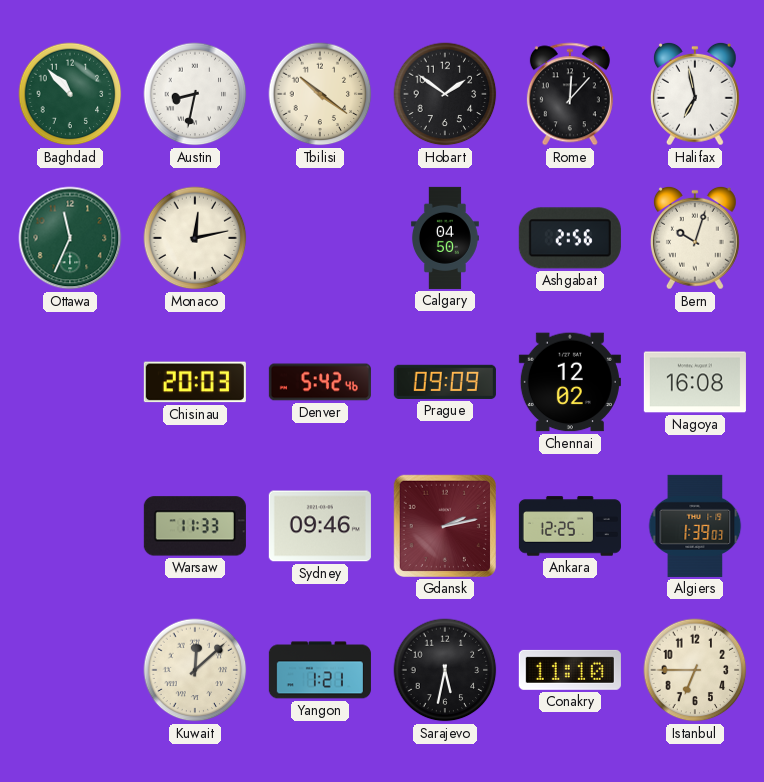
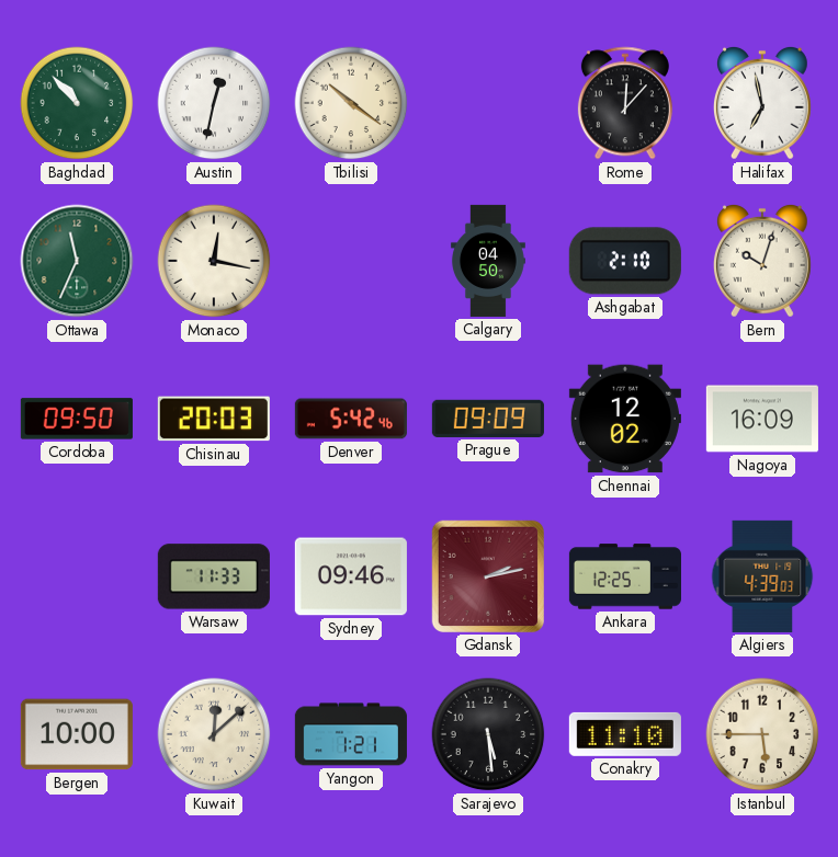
Austin: 8:32 -> 12:32 (214, 103)
Hobart: 1:51 -> none (445, 94)
Monaco: 12:13 -> 12:17 (214, 261)
Ashgabat: 2:56 -> 2:10 (625, 261)
Cordoba: none -> 09:50 (77, 419)
Nagoya: 16:08 -> 16:09 (762, 419)
Algiers: 1:39 -> 4:39 (762, 576)
Bergen: none -> 10:00 (77, 734)
Sarajevo: 5:32 -> 5:29 (488, 734)
Istanbul: 6:45 -> 5:45 (762, 734)
